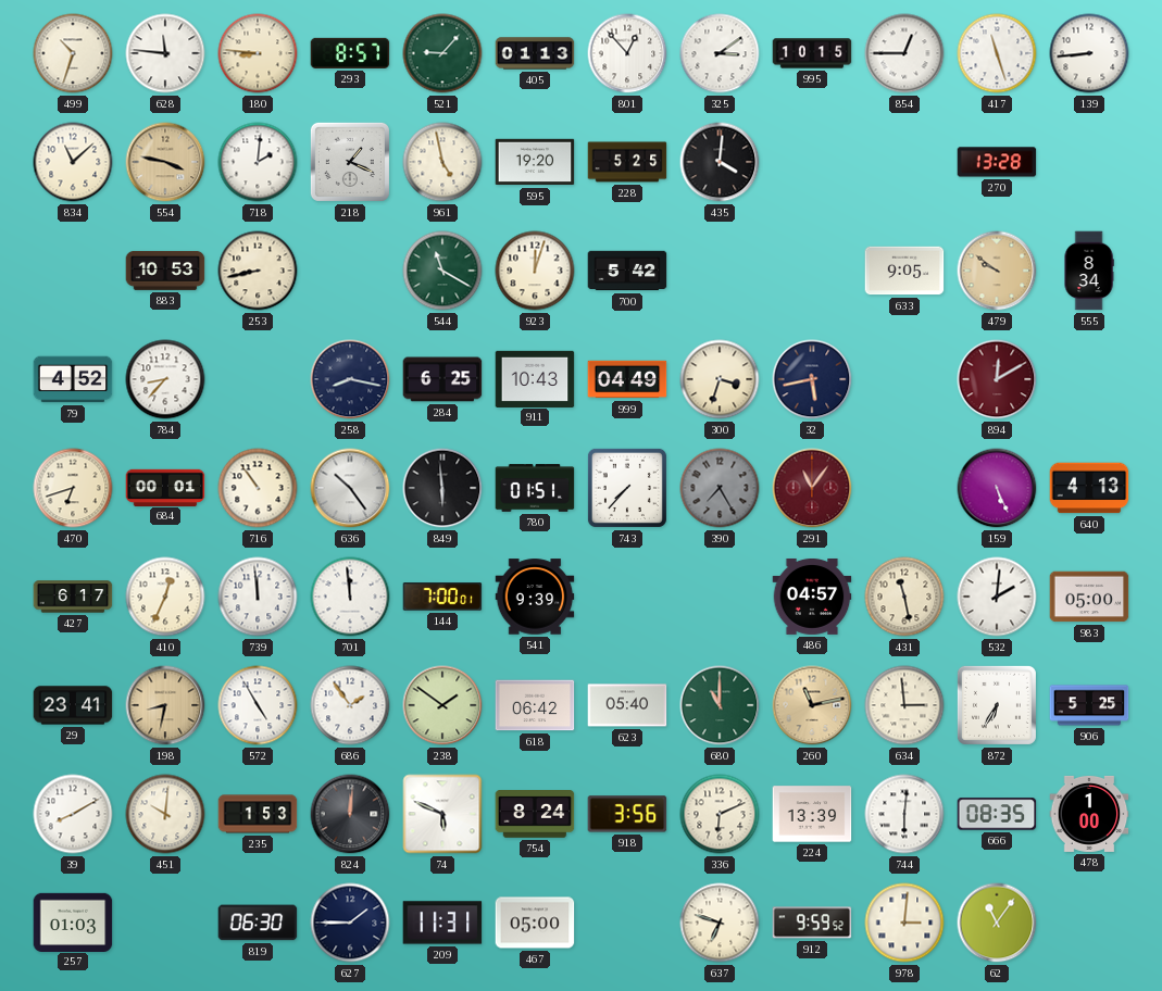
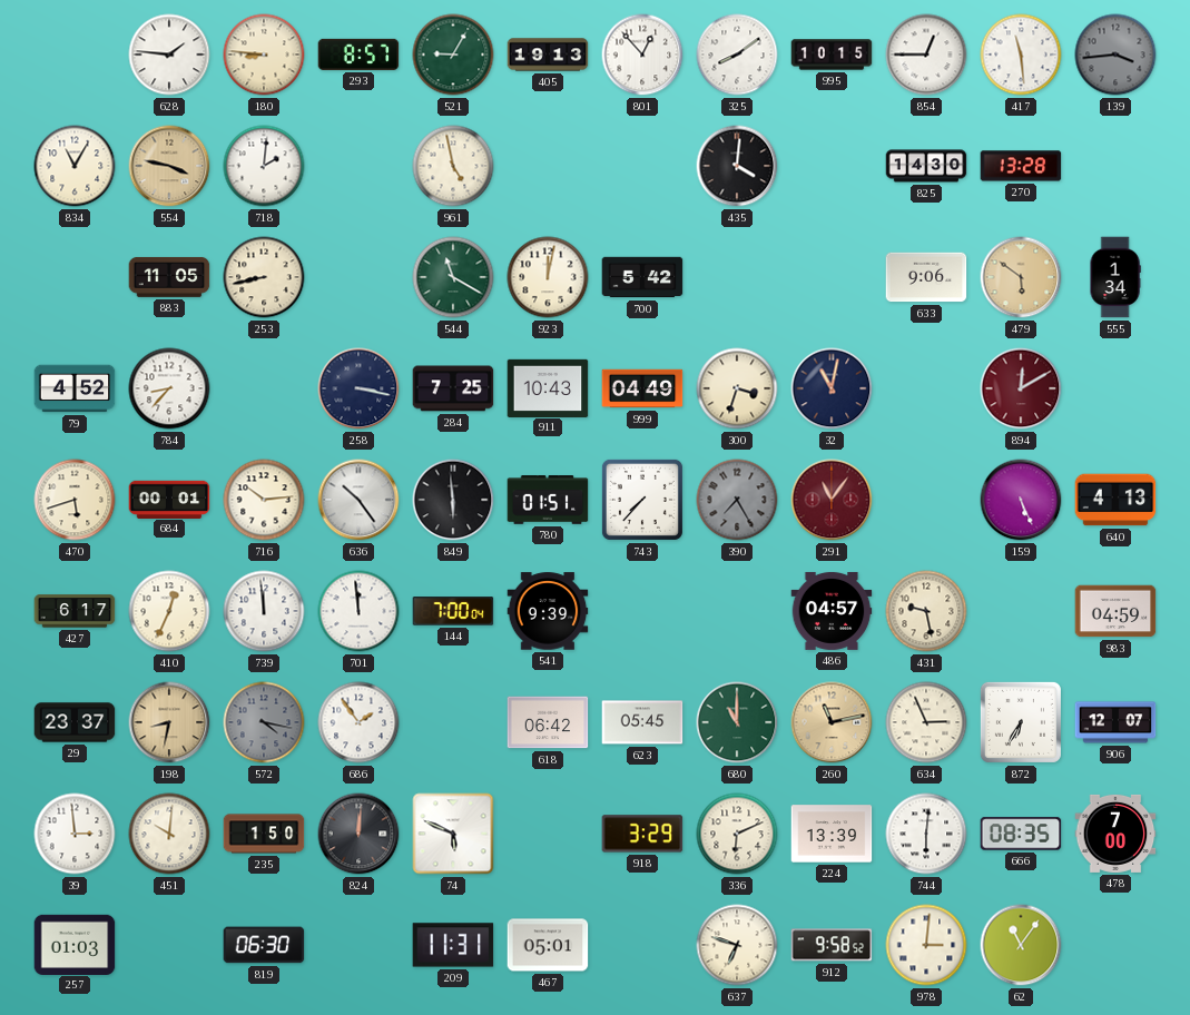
499: 10:33 -> none (73, 53)
628: 11:46 -> 1:46 (169, 55)
521: 9:07 -> 9:05 (453, 55)
405: 01:13 -> 19:13 (548, 55)
325: 3:09 -> 8:09 (737, 55)
417: 11:27 -> 11:29 (1021, 55)
139: 8:44 -> 3:44 (1115, 55)
139 dial: white -> grey (1115, 55)
834: 11:08 -> 11:05 (75, 166)
218: 1:19 -> none (350, 162)
595: 19:20 -> none (535, 162)
228: 5:25 -> none (627, 162)
825: none -> 14:30 (926, 166)
883: 10:53 -> 11:05 (169, 277)
923: 12:03 -> 12:02 (548, 277)
633: 9:05 -> 9:06 (926, 277)
479: 9:51 -> 5:51 (1021, 277)
555: 8:34 -> 1:34 (1115, 277)
258: 8:17 -> 3:17 (358, 388)
284: 6:25 -> 7:25 (453, 388)
32: 5:43 -> 11:02 (832, 388)
470: 6:42 -> 5:42 (75, 500)
716: 10:54 -> 10:14 (264, 500)
144: 7:00:01 -> 7:00:04 (453, 611)
431: 11:28 -> 9:28 (926, 611)
532: 2:01 -> none (997, 597)
983: 05:00 -> 04:59 (1115, 611)
29: 23:41 -> 23:37 (75, 722)
572: 4:55 -> 4:17 (264, 722)
572 dial: white -> grey (264, 722)
238: 1:51 -> none (442, 705)
623: 05:40 -> 05:45 (642, 722)
634: 2:59 -> 2:56 (926, 722)
906: 5:25 -> 12:07 (1115, 722)
39: 8:10 -> 2:59 (75, 834)
235: 1:53 -> 1:50 (264, 834)
754: 8:24 -> none (535, 815)
918: 3:56 -> 3:29 (642, 834)
478: 1:00 -> 7:00 (1115, 834)
627: 1:45 -> none (350, 923)
467: 05:00 -> 05:01 (548, 945)
912: 9:59 -> 9:58 (832, 945)
